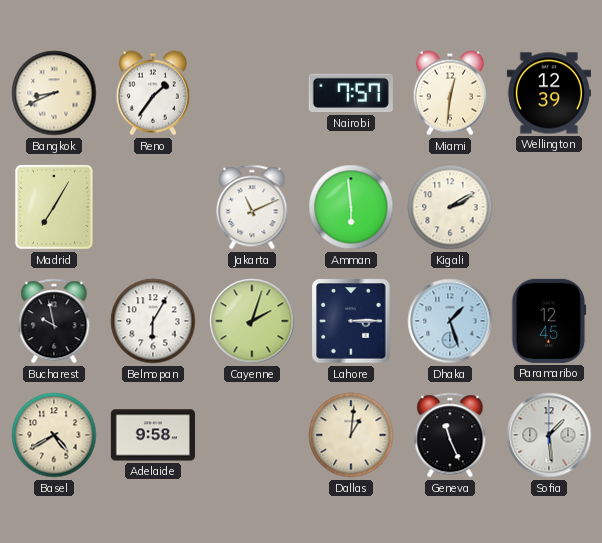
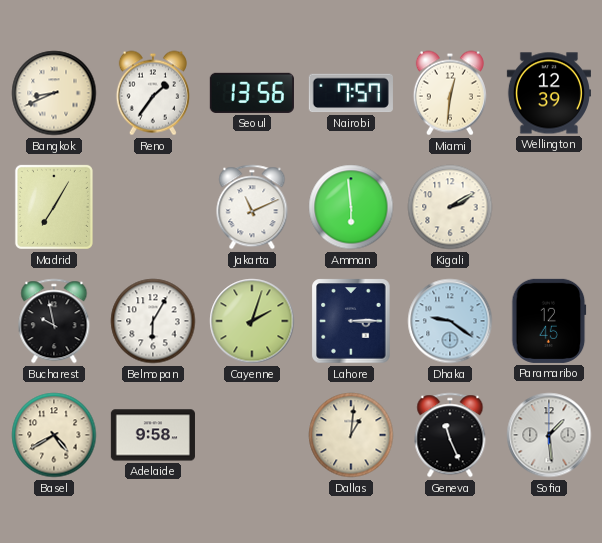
Seoul: none -> 13:56 (252, 93)
Dhaka: 1:27 -> 9:21 (450, 321)
